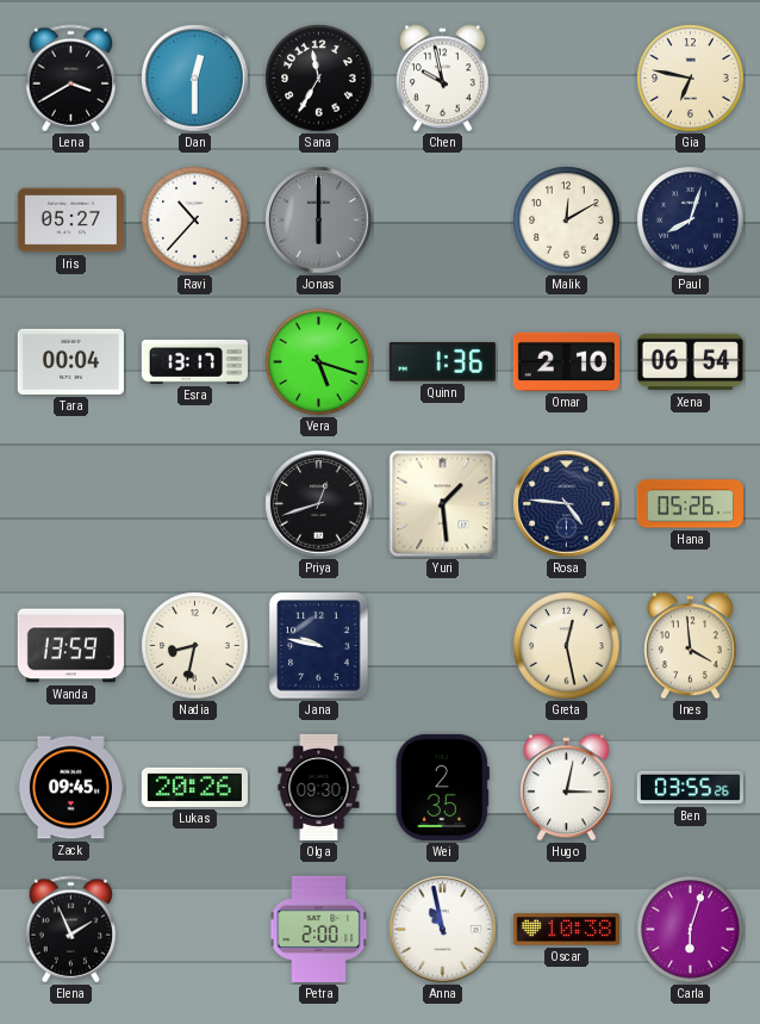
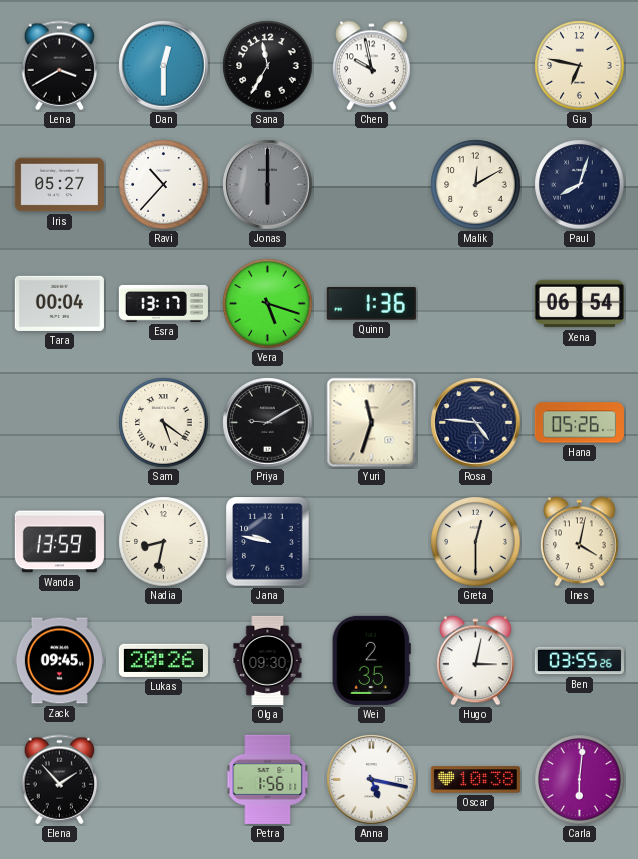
Omar: 2:10 -> none (566, 361)
Sam: none -> 5:21 (164, 423)
Priya: 12:42 -> 9:10 (268, 423)
Yuri: 1:29 -> 11:33 (372, 423)
Greta: 12:28 -> 12:30 (476, 542)
Ines: 3:59 -> 4:02 (580, 542)
Elena: 1:56 -> 1:53 (60, 780)
Petra: 2:00 -> 1:56 (268, 779)
Anna: 10:58 -> 5:17 (372, 780)
Carla: 6:03 -> 6:01 (580, 780)
